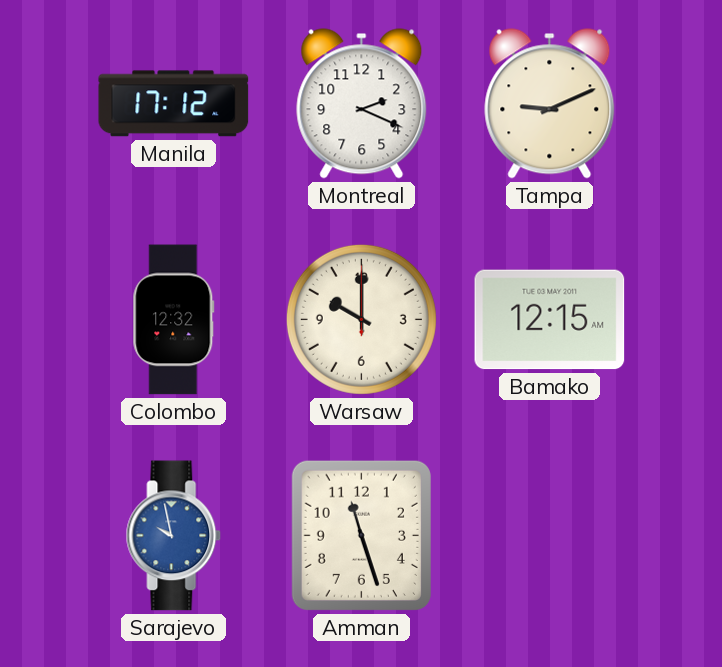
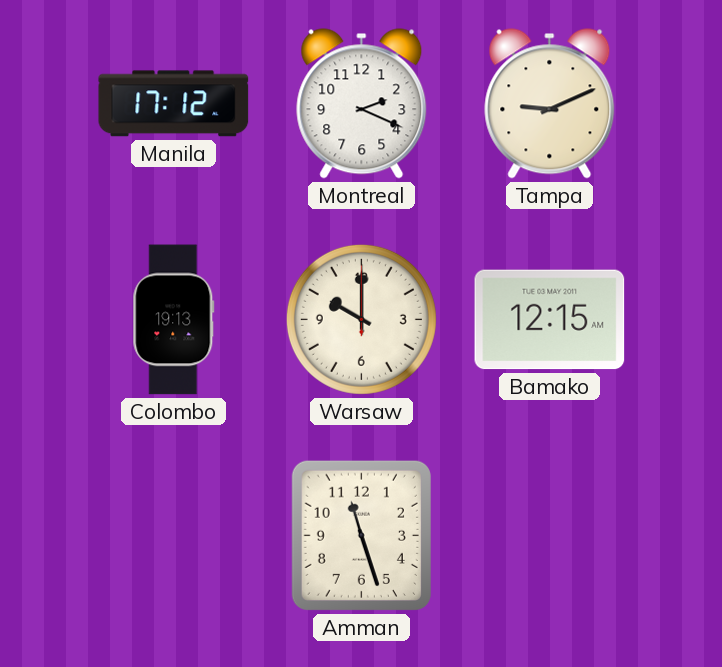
Colombo: 12:32 -> 19:13 (174, 320)
Sarajevo: 9:58 -> none (174, 536)
